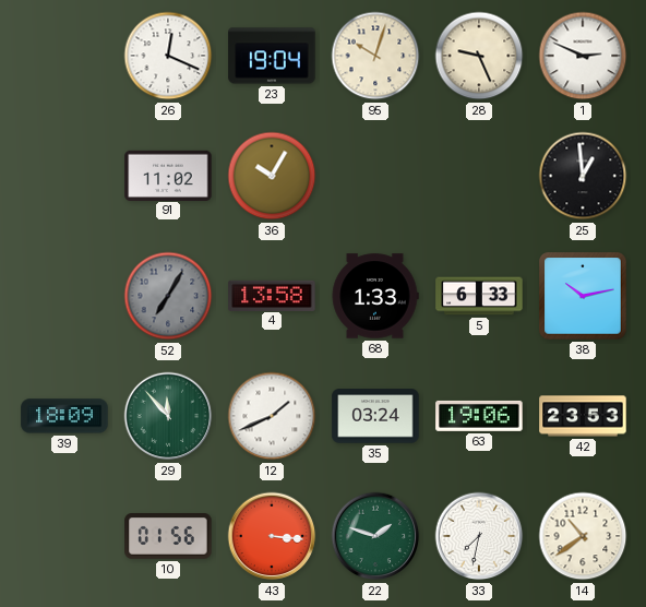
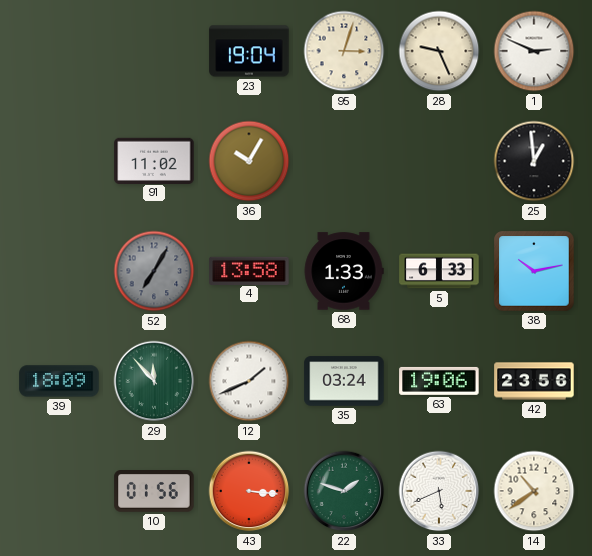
26: 12:19 -> none (168, 56)
95: 10:03 -> 3:03 (344, 51)
42: 23:53 -> 23:56 (534, 381)
33: 7:32 -> 5:41 (439, 491)
